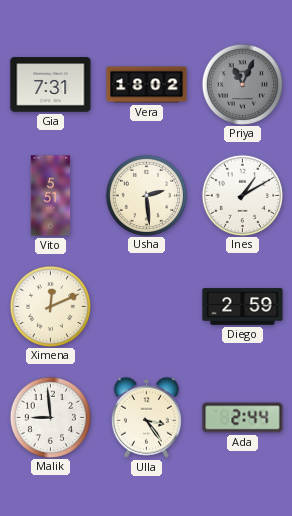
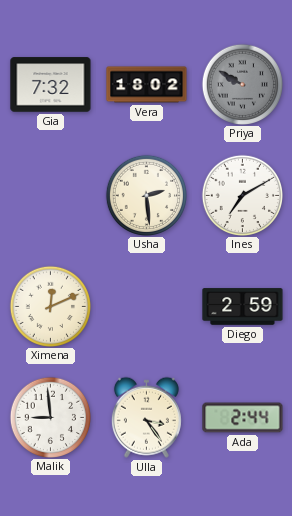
Gia: 7:31 -> 7:32 (51, 85)
Priya: 11:04 -> 9:50 (242, 84)
Vito: 5:51 -> none (51, 196)
Ines: 1:10 -> 7:10 (242, 195)
